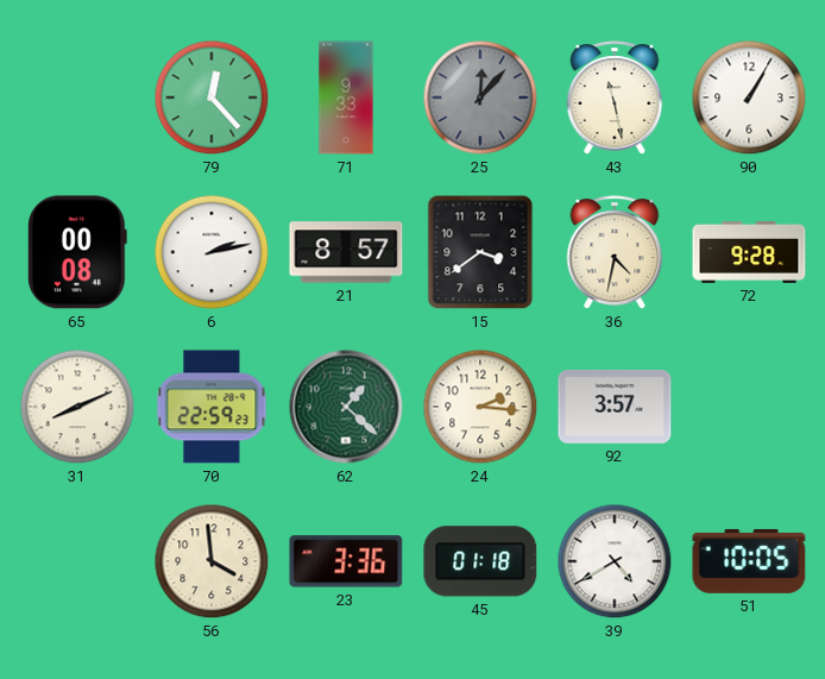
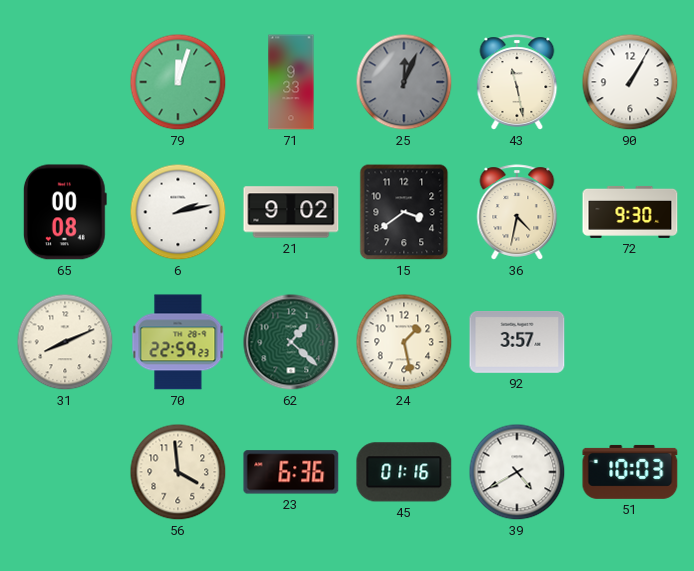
79: 12:23 -> 12:03 (178, 82)
25: 12:07 -> 12:04 (404, 82)
21: 8:57 -> 9:02 (291, 212)
72: 9:28 -> 9:30 (630, 212)
24: 2:16 -> 1:28 (404, 342)
23: 3:36 -> 6:36 (291, 472)
45: 01:18 -> 01:16 (404, 472)
51: 10:05 -> 10:03 (630, 472)
